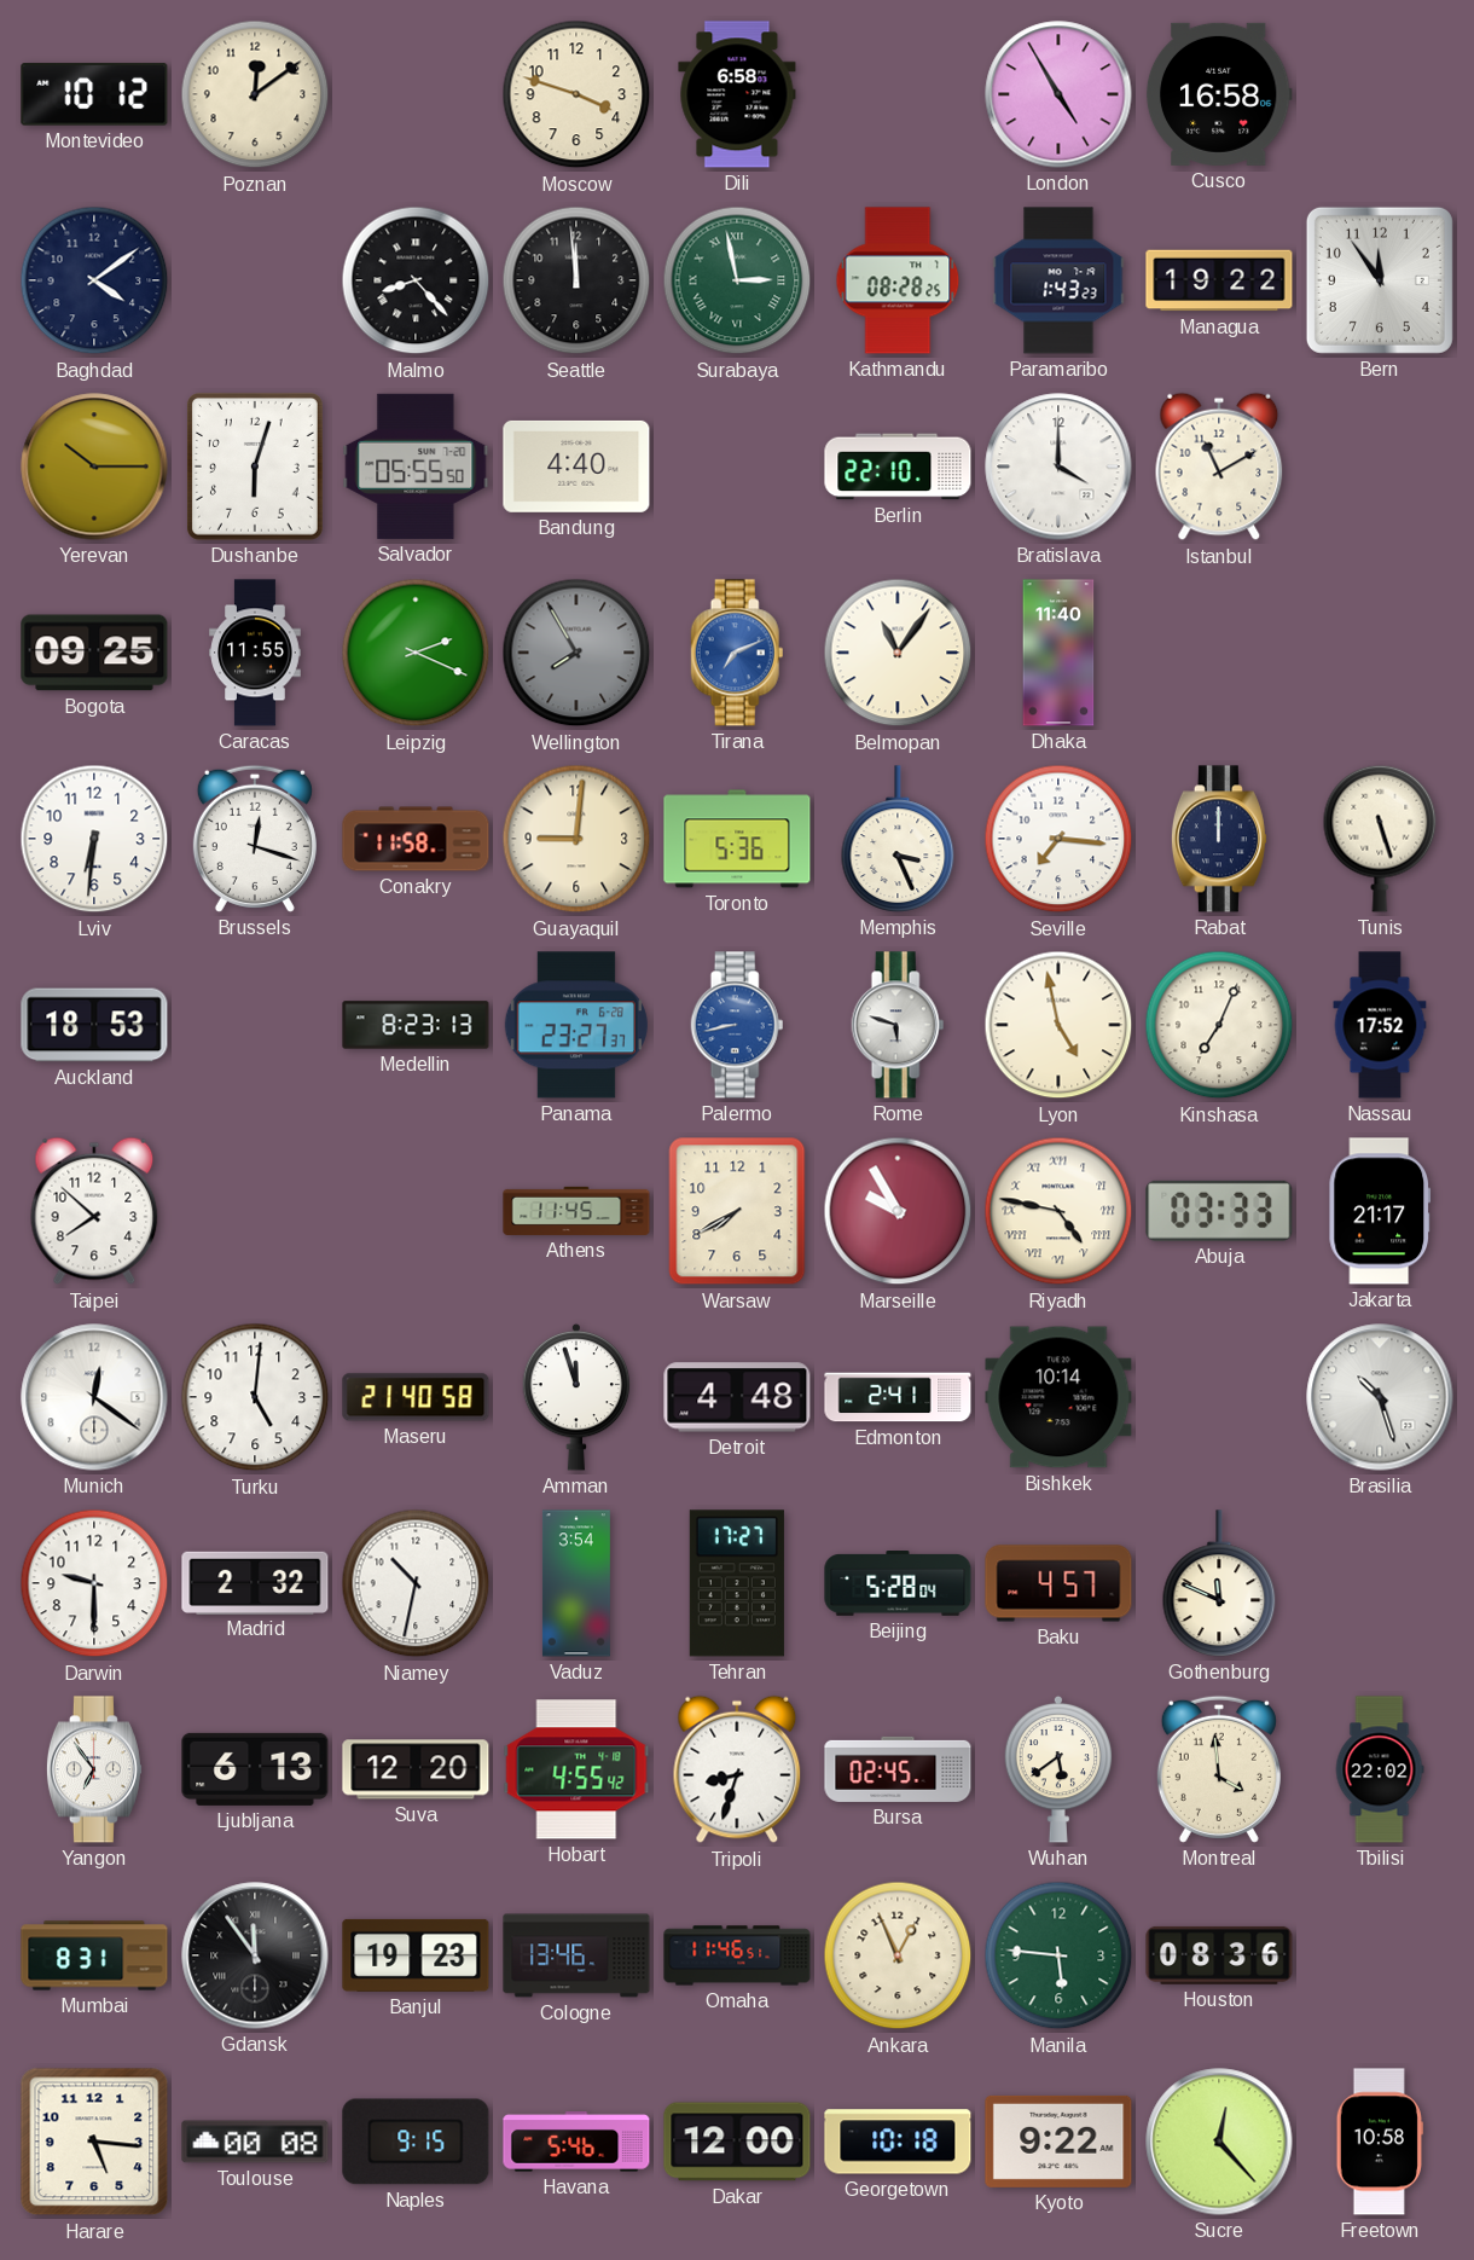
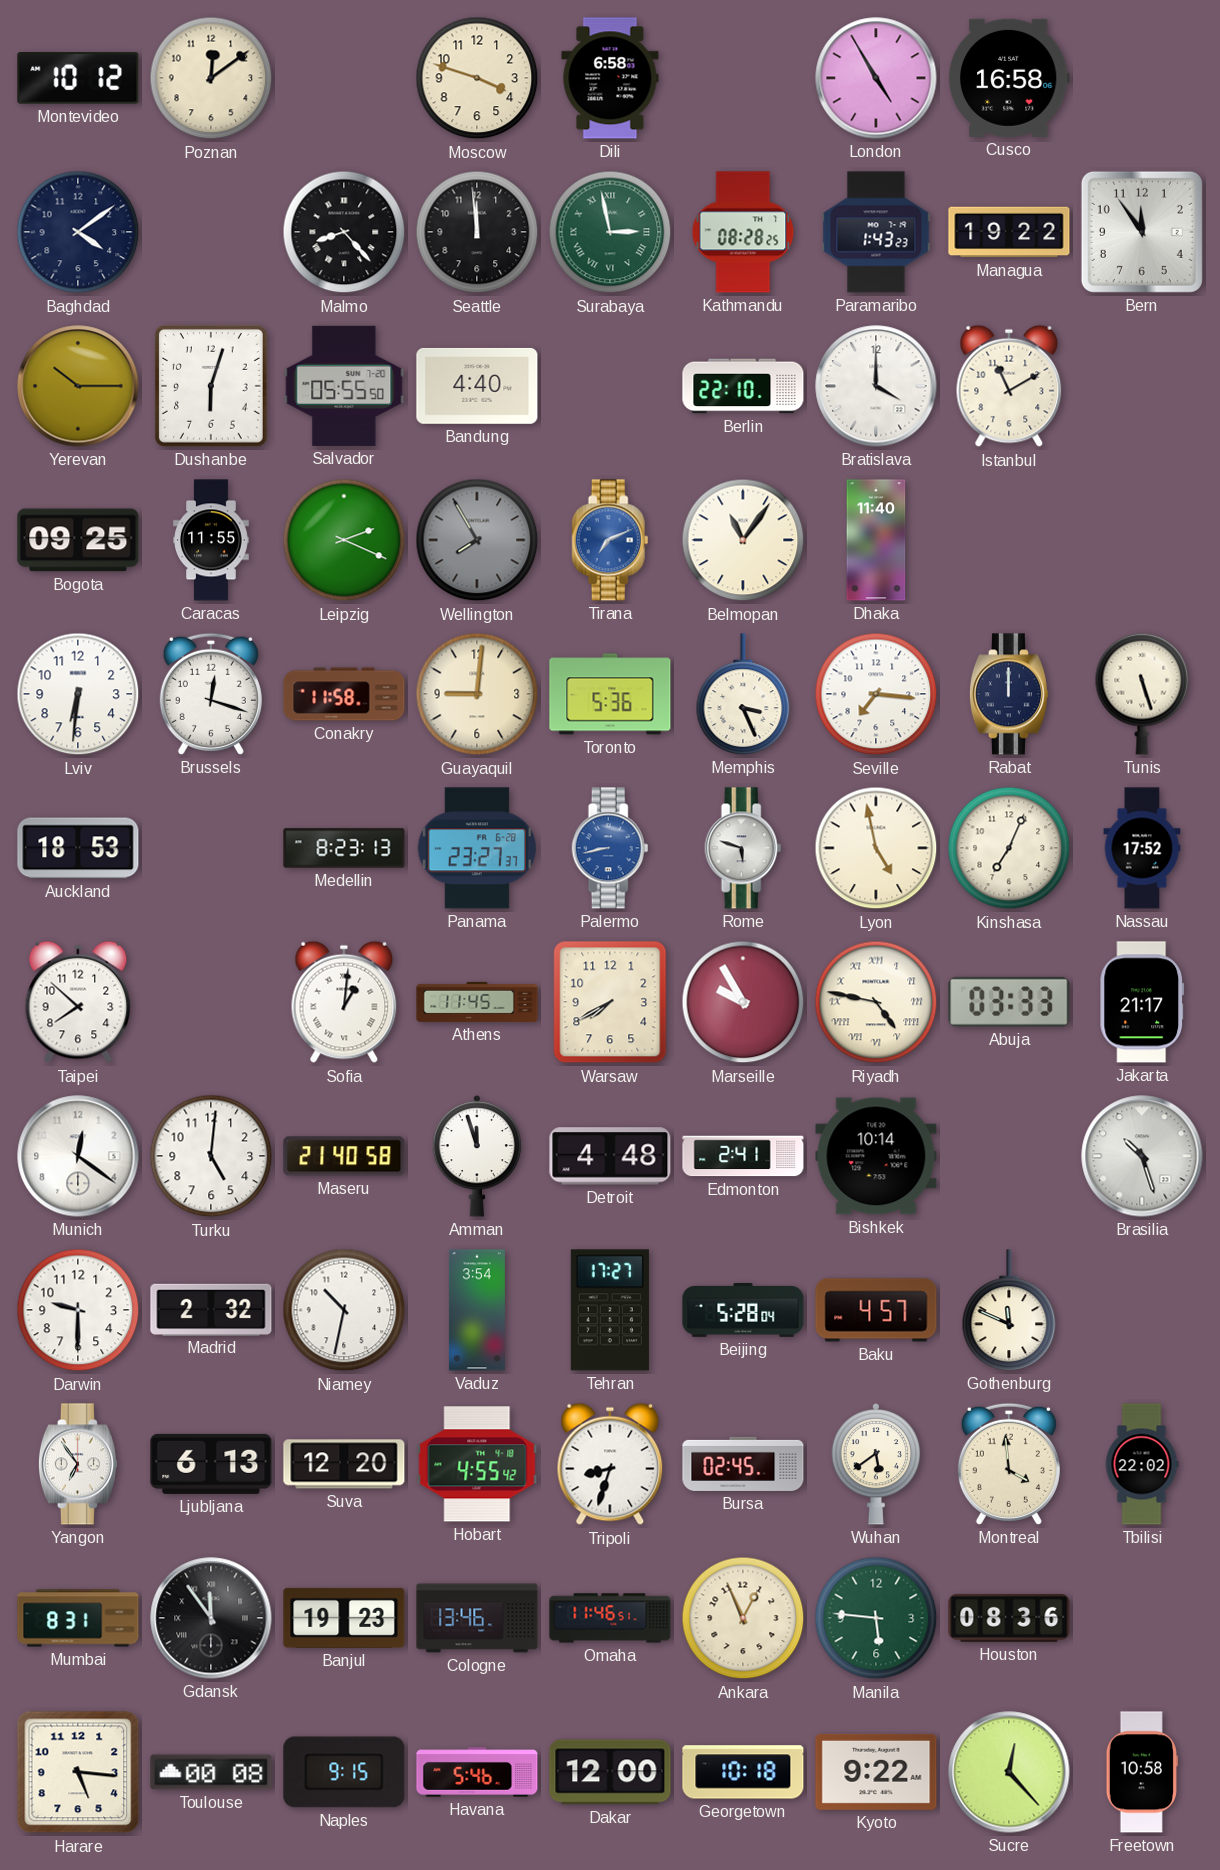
Sofia: none -> 1:01 (344, 1002)
